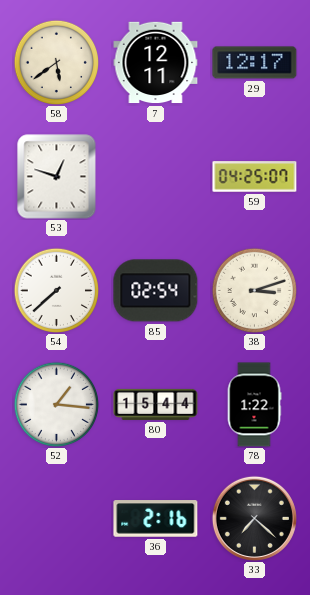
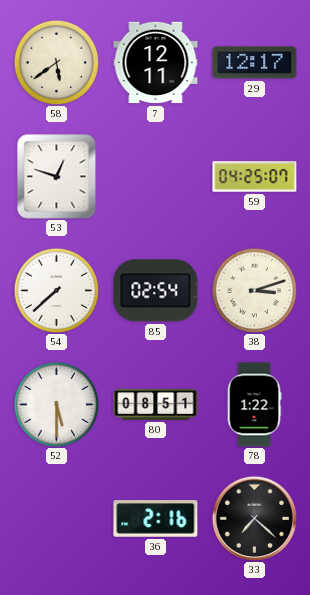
52: 1:16 -> 5:30 (56, 404)
80: 15:44 -> 08:51 (156, 404)
